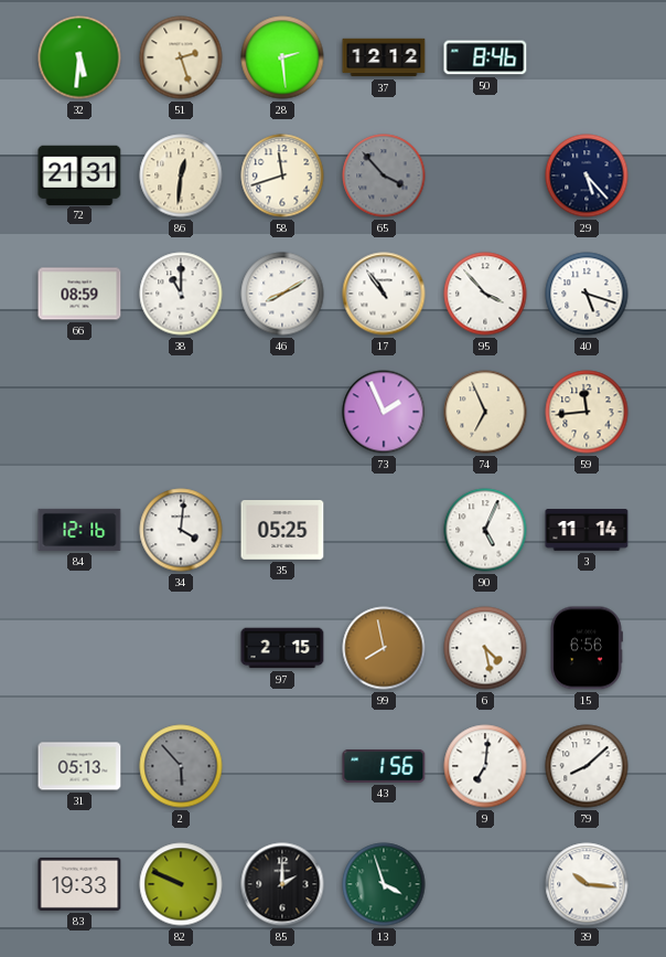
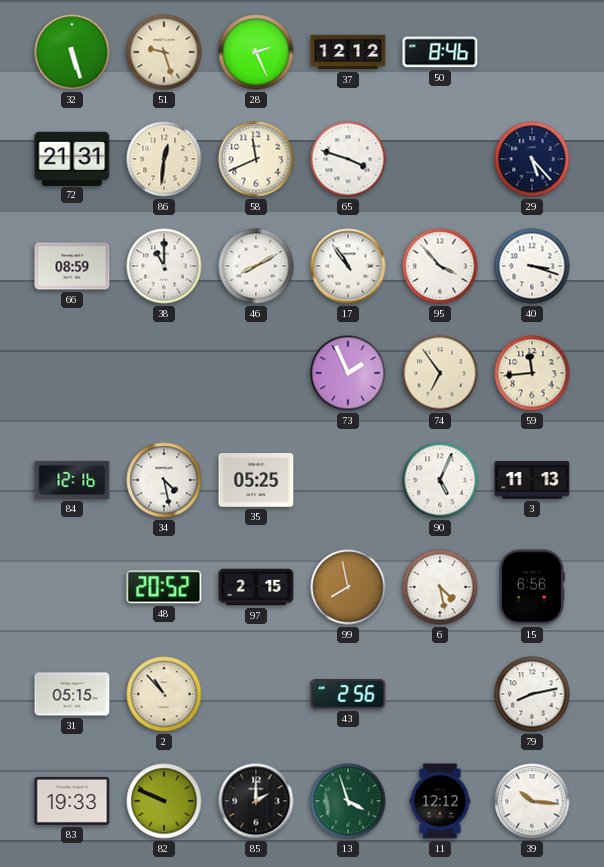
32: 5:31 -> 5:27 (72, 52)
51: 2:27 -> 9:27 (164, 52)
28: 2:29 -> 2:26 (256, 52)
58: 11:42 -> 11:41 (256, 159)
65: 3:53 -> 3:48 (348, 159)
65 dial: grey -> white (348, 159)
40: 5:18 -> 3:18 (532, 266)
74: 6:56 -> 6:54 (440, 373)
34: 4:01 -> 4:28 (164, 480)
3: 11:14 -> 11:13 (532, 480)
48: none -> 20:52 (164, 587)
31: 05:13 -> 05:15 (72, 694)
2: 5:53 -> 10:53 (164, 694)
2 dial: grey -> cream (164, 694)
43: 1:56 -> 2:56 (348, 694)
9: 7:01 -> none (485, 766)
79: 8:08 -> 8:13 (532, 694)
11: none -> 12:12 (440, 801)
